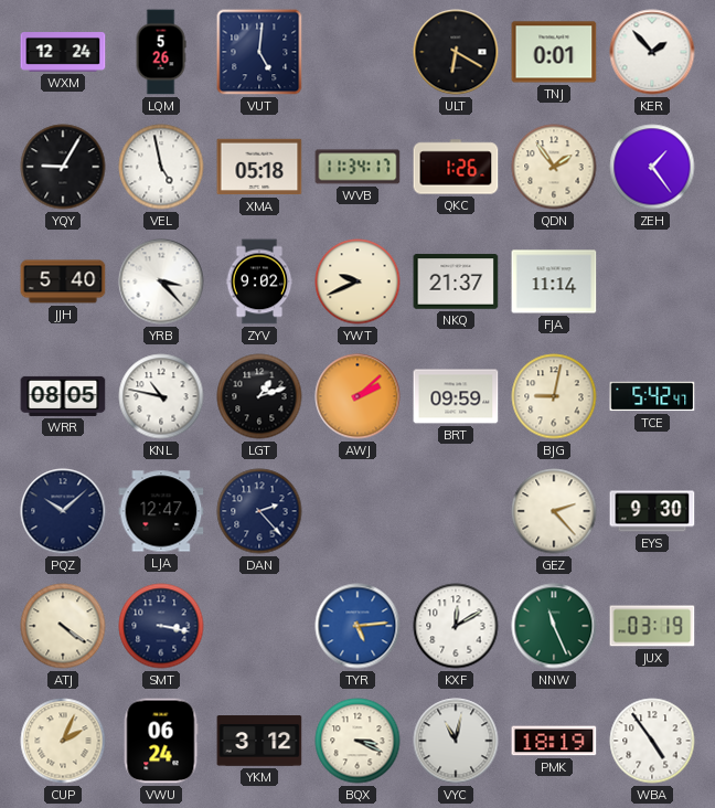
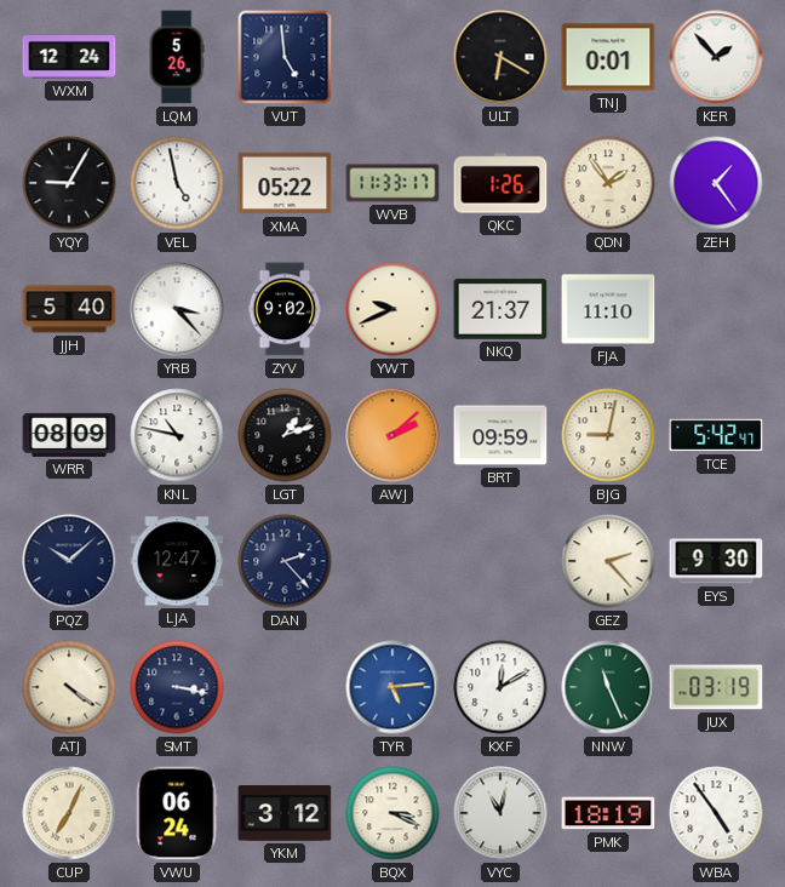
VUT: 5:01 -> 4:59 (285, 57)
XMA: 05:18 -> 05:22 (285, 183)
WVB: 11:34 -> 11:33 (392, 183)
FJA: 11:14 -> 11:10 (608, 309)
WRR: 08:05 -> 08:09 (69, 435)
CUP: 2:04 -> 7:04 (69, 813)
